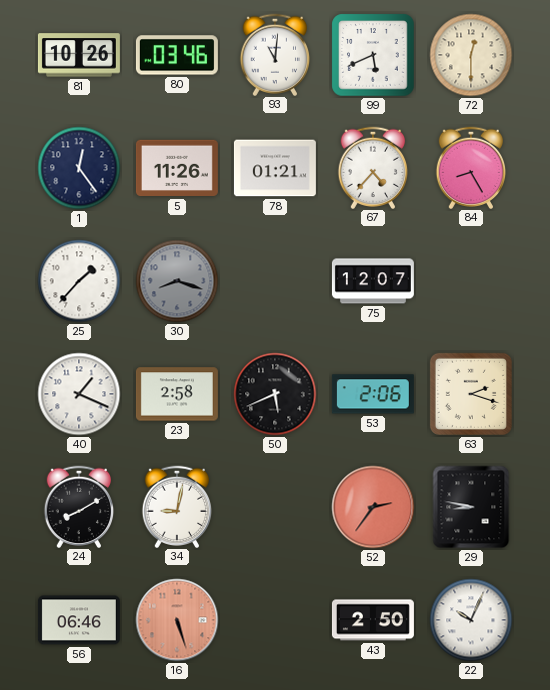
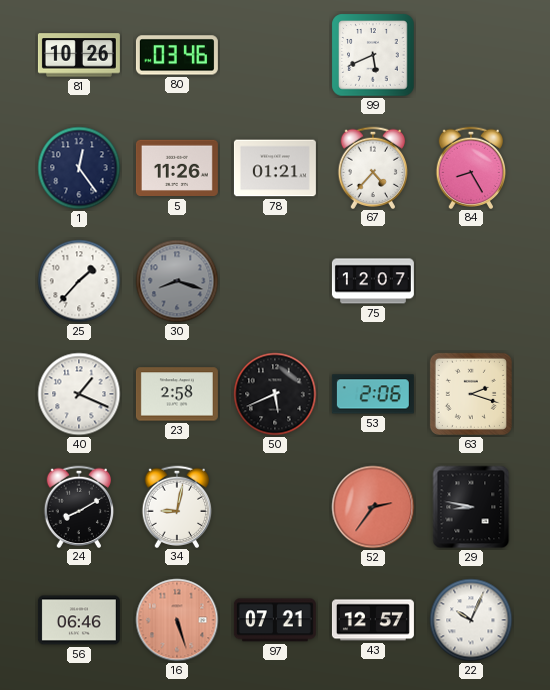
93: 11:01 -> none (275, 54)
72: 12:30 -> none (471, 55)
97: none -> 07:21 (275, 620)
43: 2:50 -> 12:57 (373, 620)
